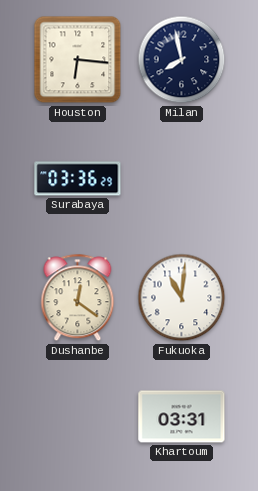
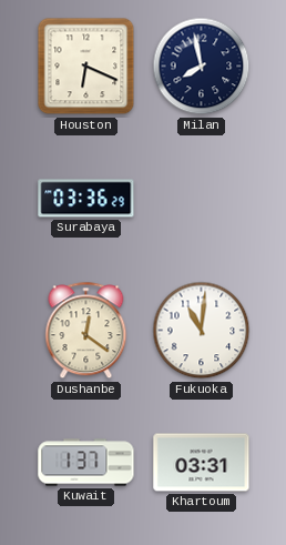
Houston: 6:16 -> 6:19 (86, 67)
Kuwait: none -> 1:37 (86, 463)
